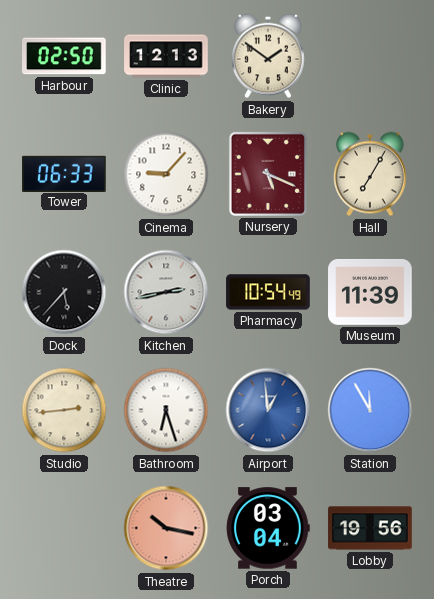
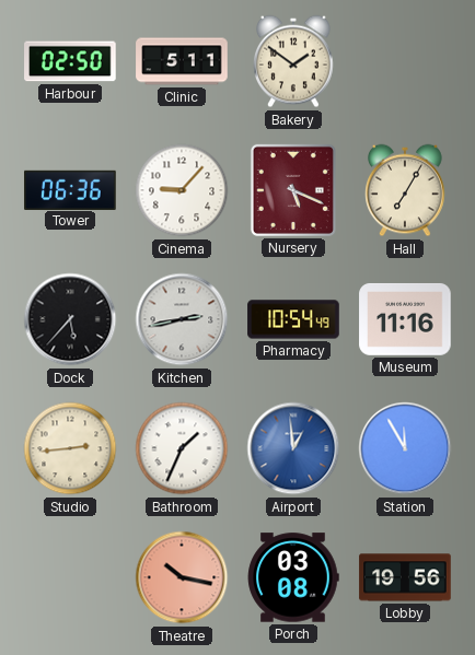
Clinic: 12:13 -> 5:11 (182, 61)
Tower: 06:33 -> 06:36 (70, 189)
Museum: 11:39 -> 11:16 (405, 319)
Bathroom: 6:27 -> 1:34 (182, 448)
Porch: 03:04 -> 03:08 (293, 577)
